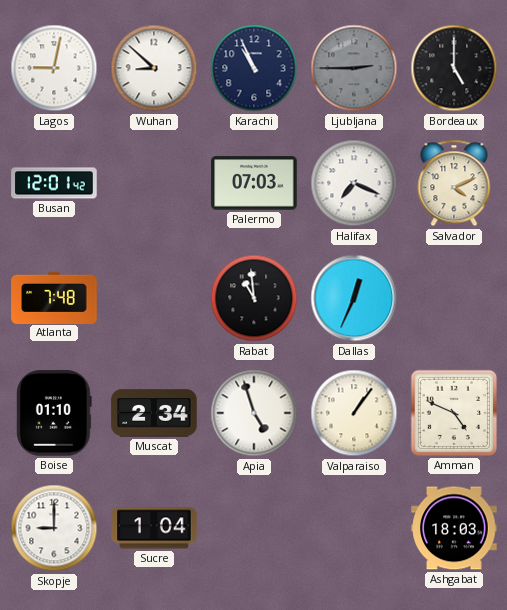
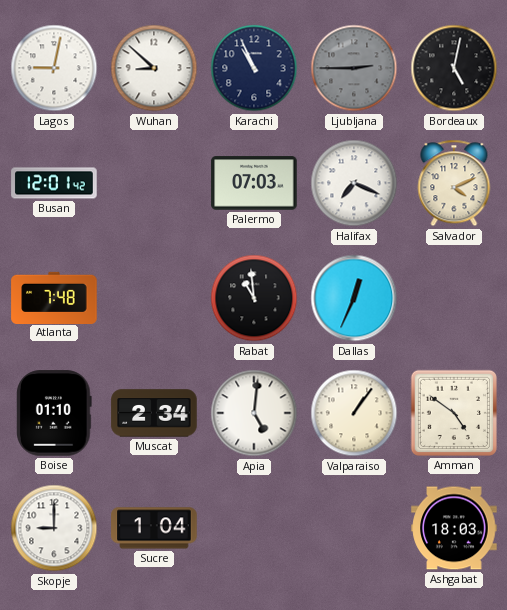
Bordeaux: 5:00 -> 5:02 (454, 68)
Apia: 4:57 -> 5:01 (254, 413)
Amman: 4:49 -> 4:51 (454, 413)
